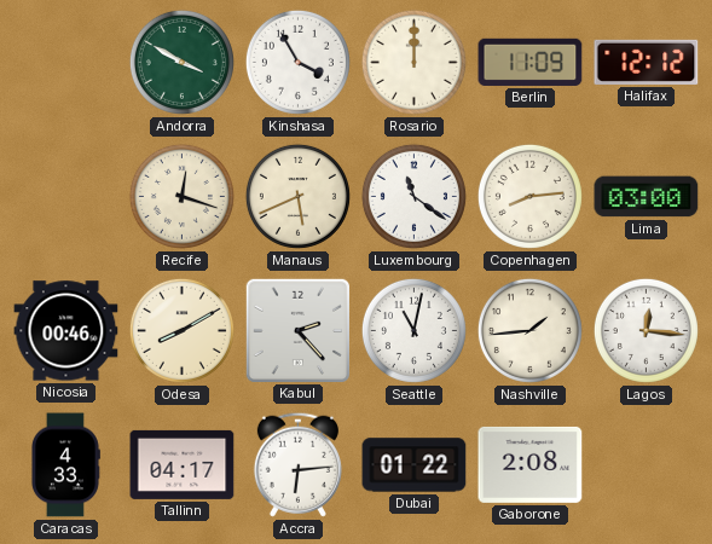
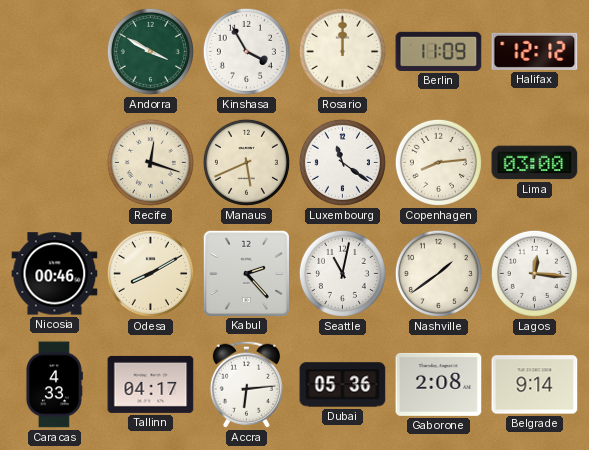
Nashville: 1:44 -> 1:39 (438, 273)
Dubai: 01:22 -> 05:36 (343, 385)
Belgrade: none -> 9:14 (535, 385)
